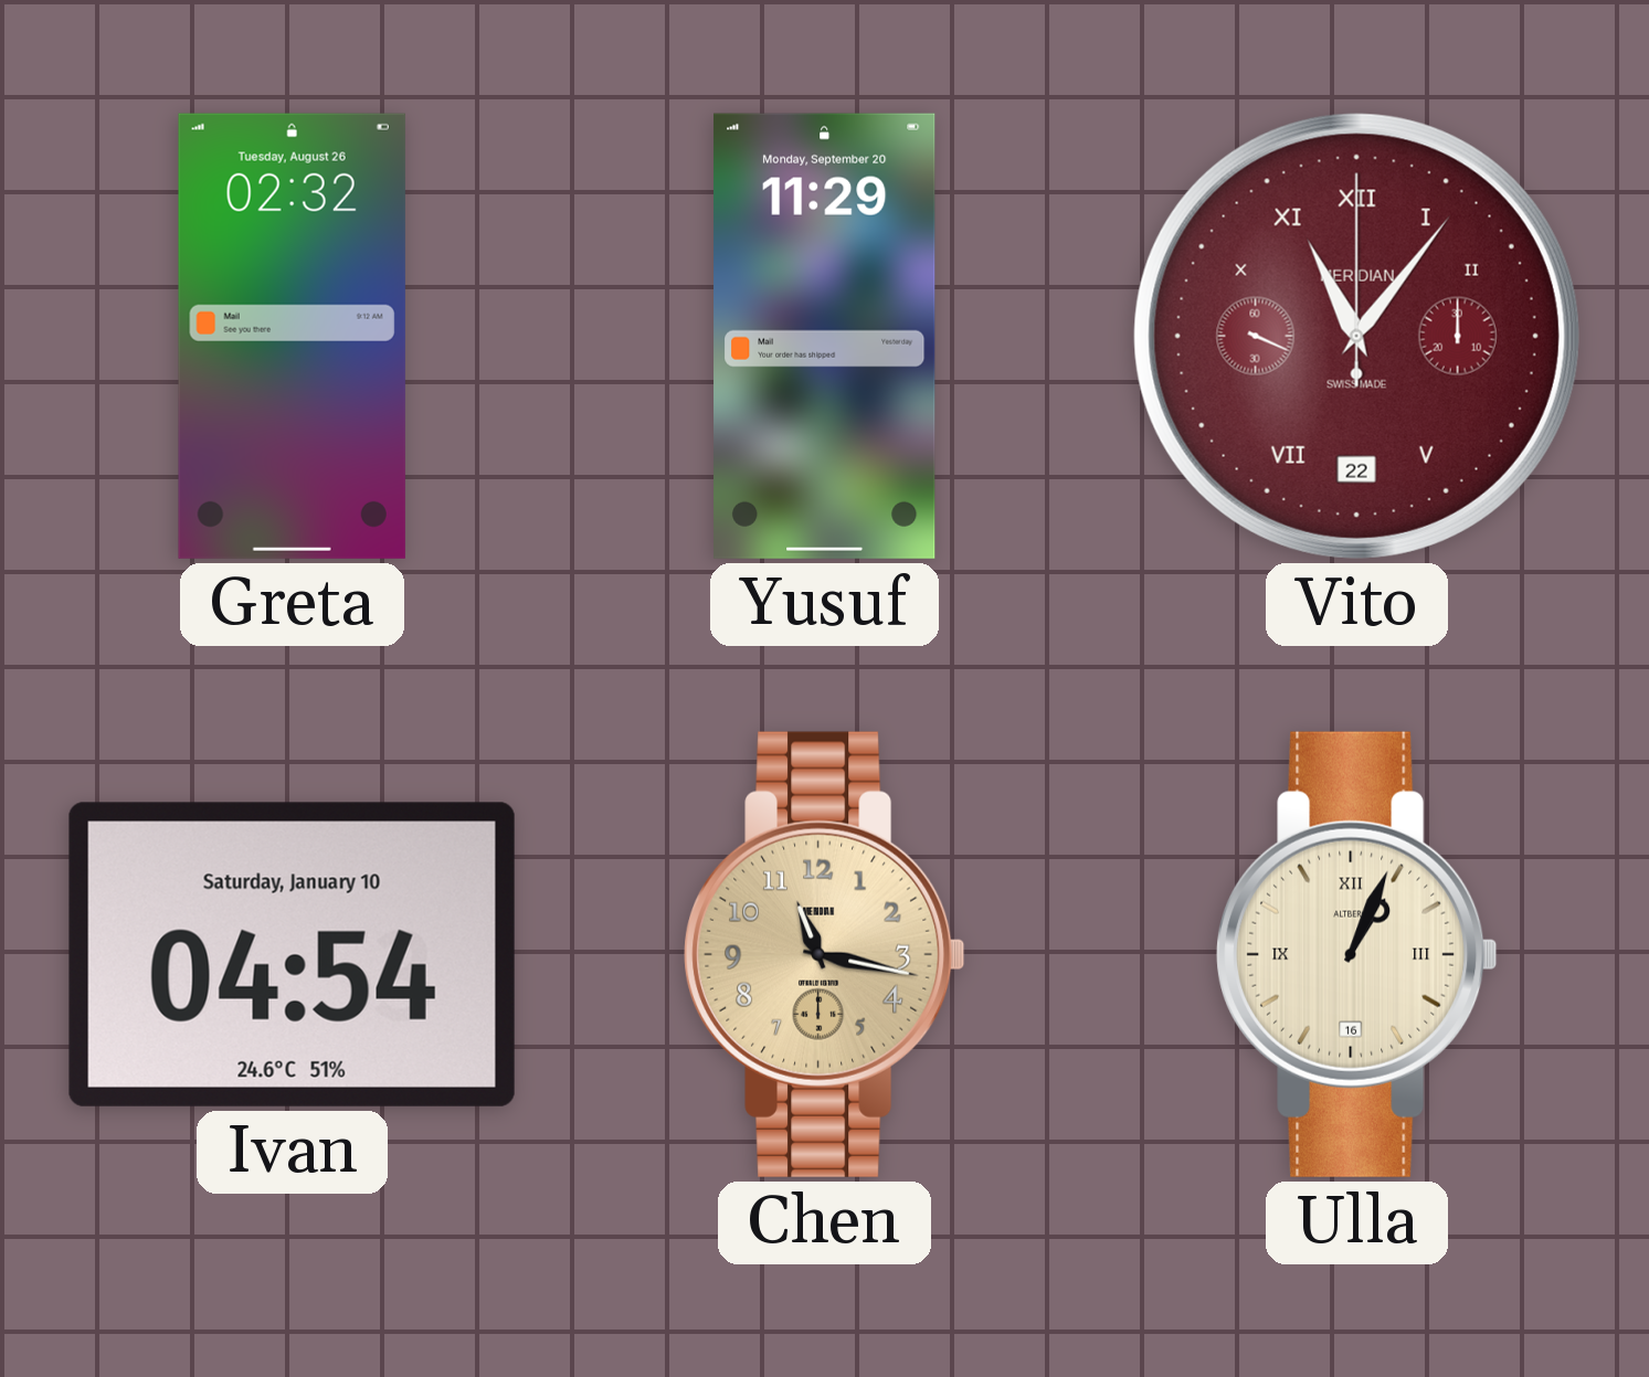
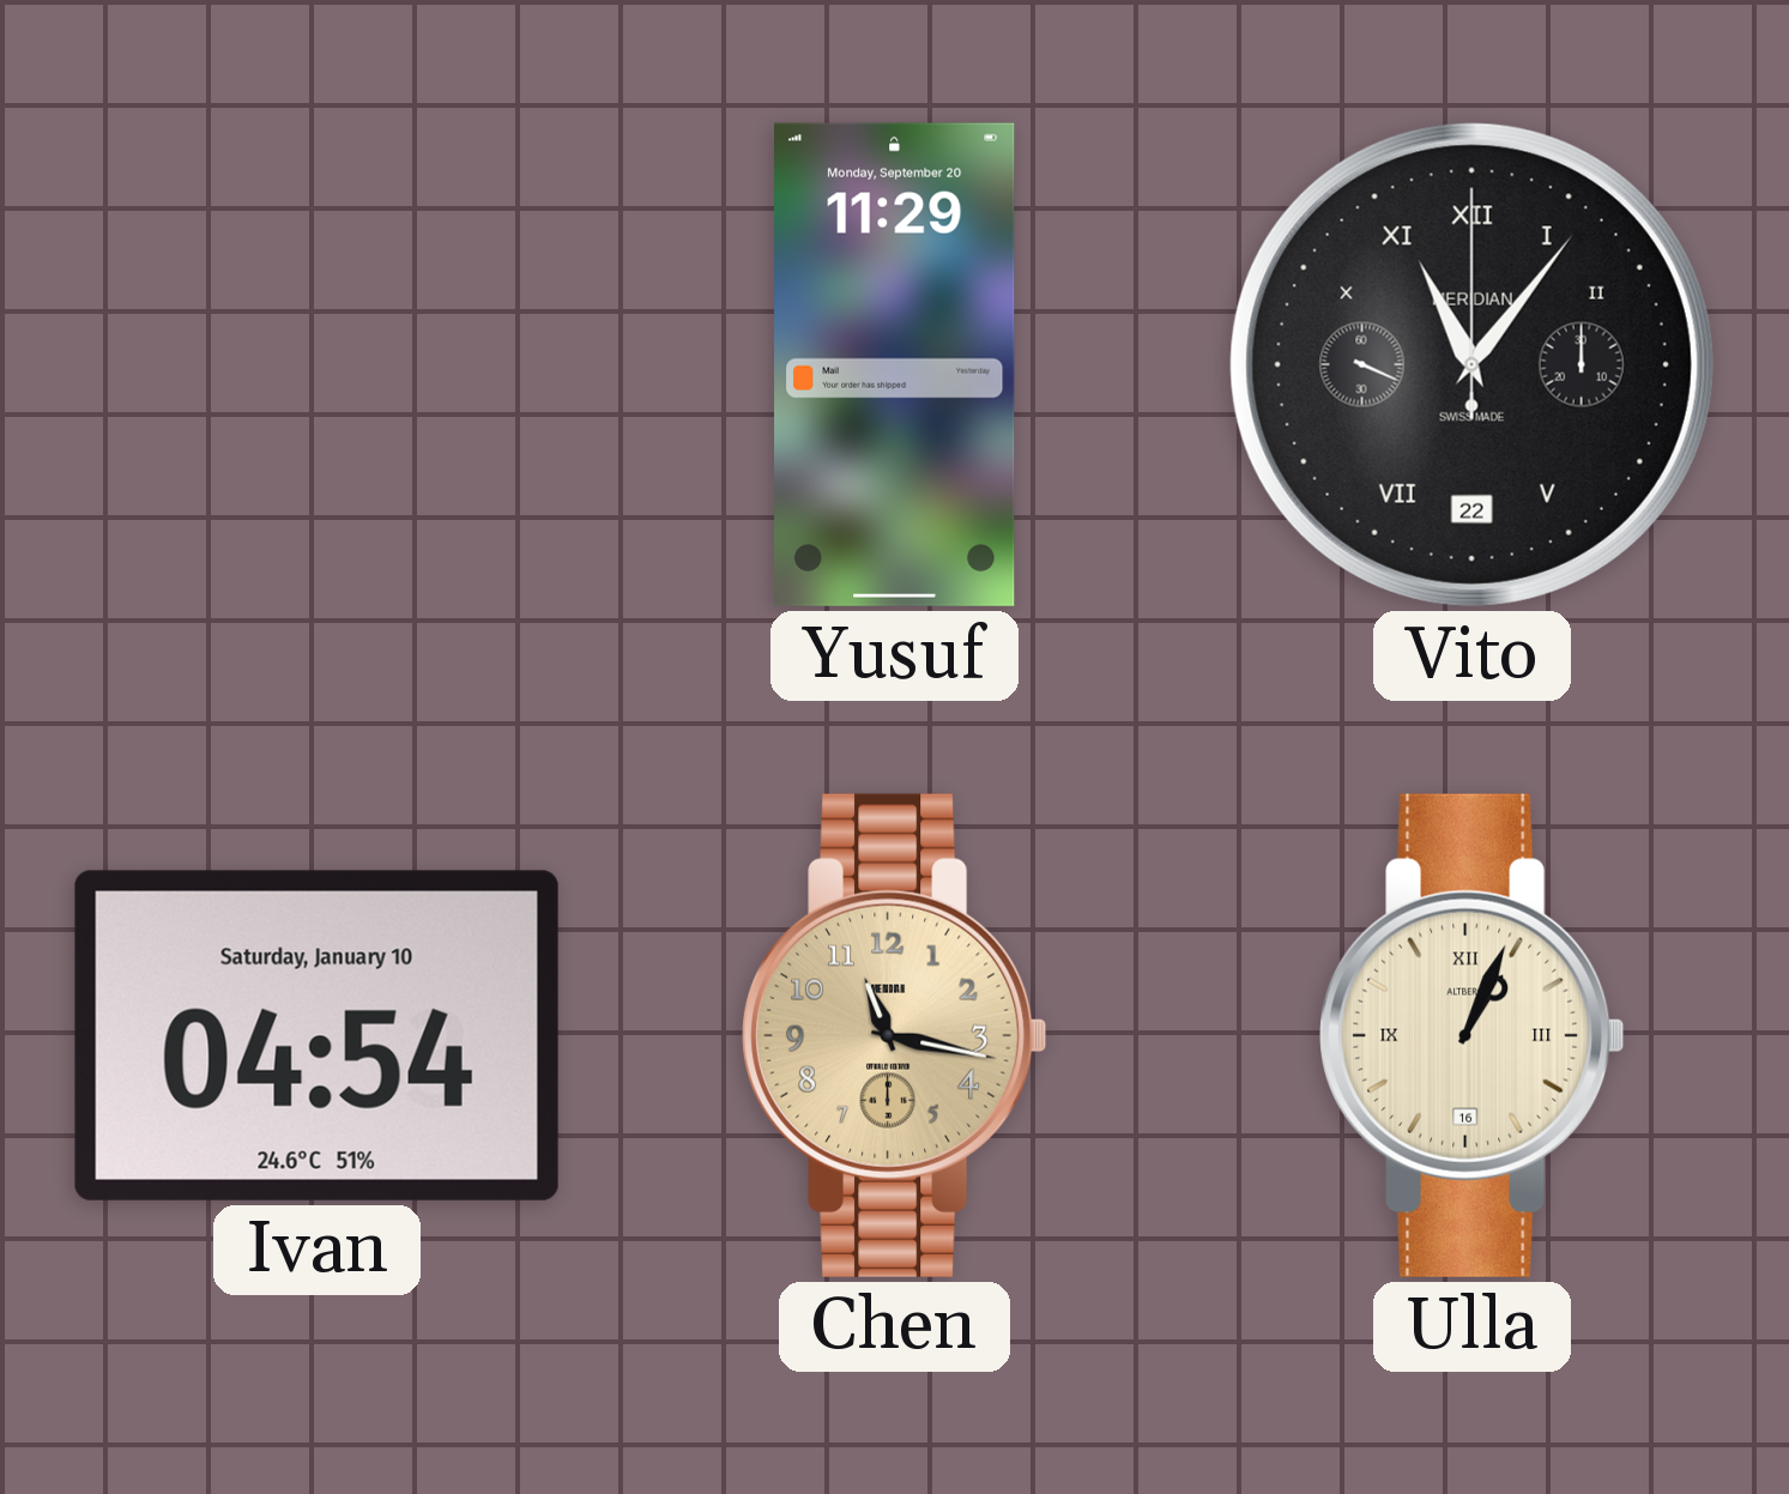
Greta: 02:32 -> none (292, 336)
Vito dial: burgundy -> black (1471, 364)
